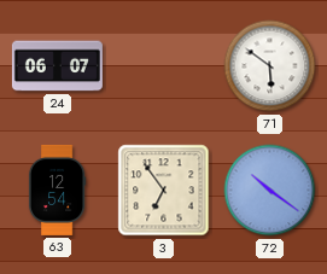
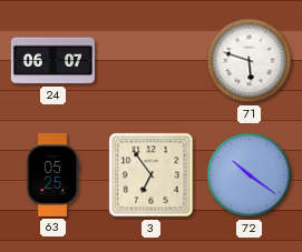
71: 5:51 -> 5:48 (250, 61)
63: 12:54 -> 05:25 (52, 174)
